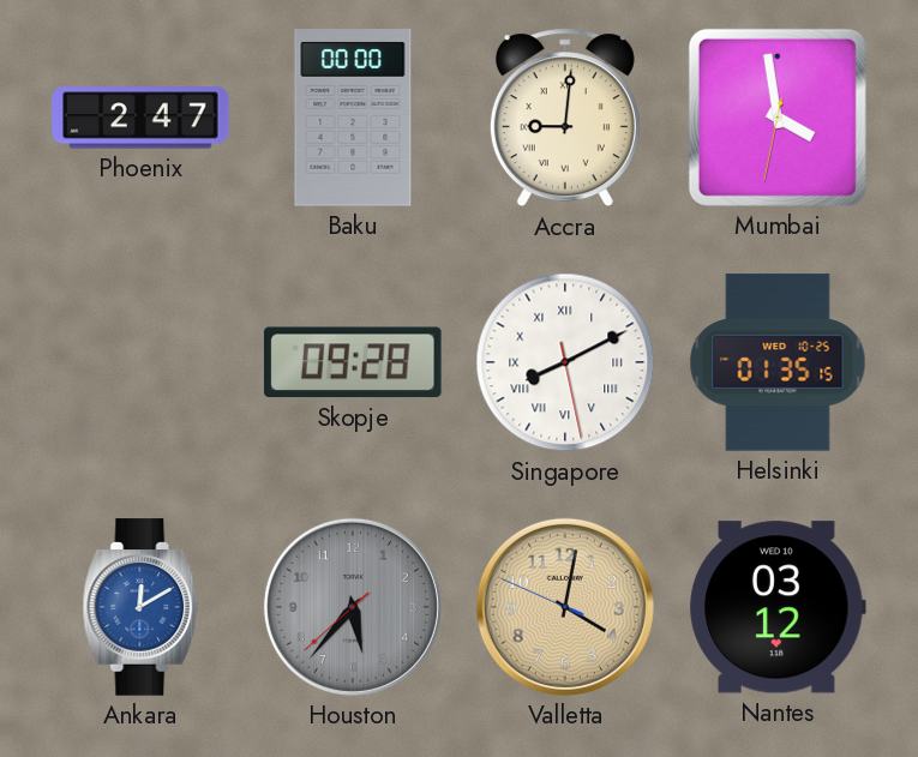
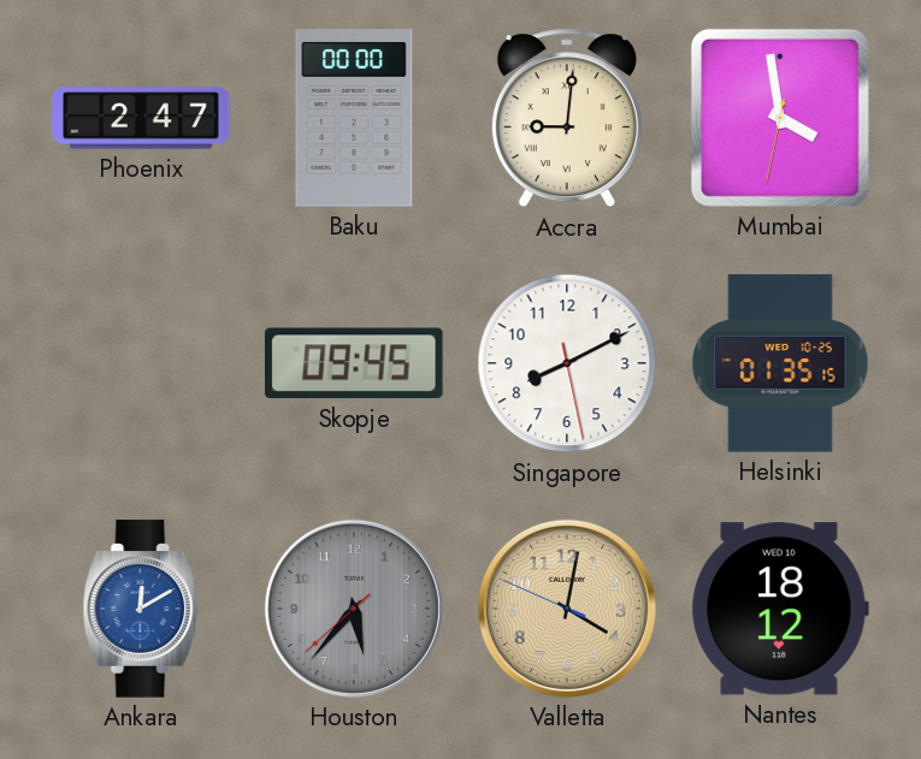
Skopje: 09:28 -> 09:45 (354, 363)
Singapore numerals: Roman -> Arabic (567, 363)
Nantes: 03:12 -> 18:12 (780, 609)
